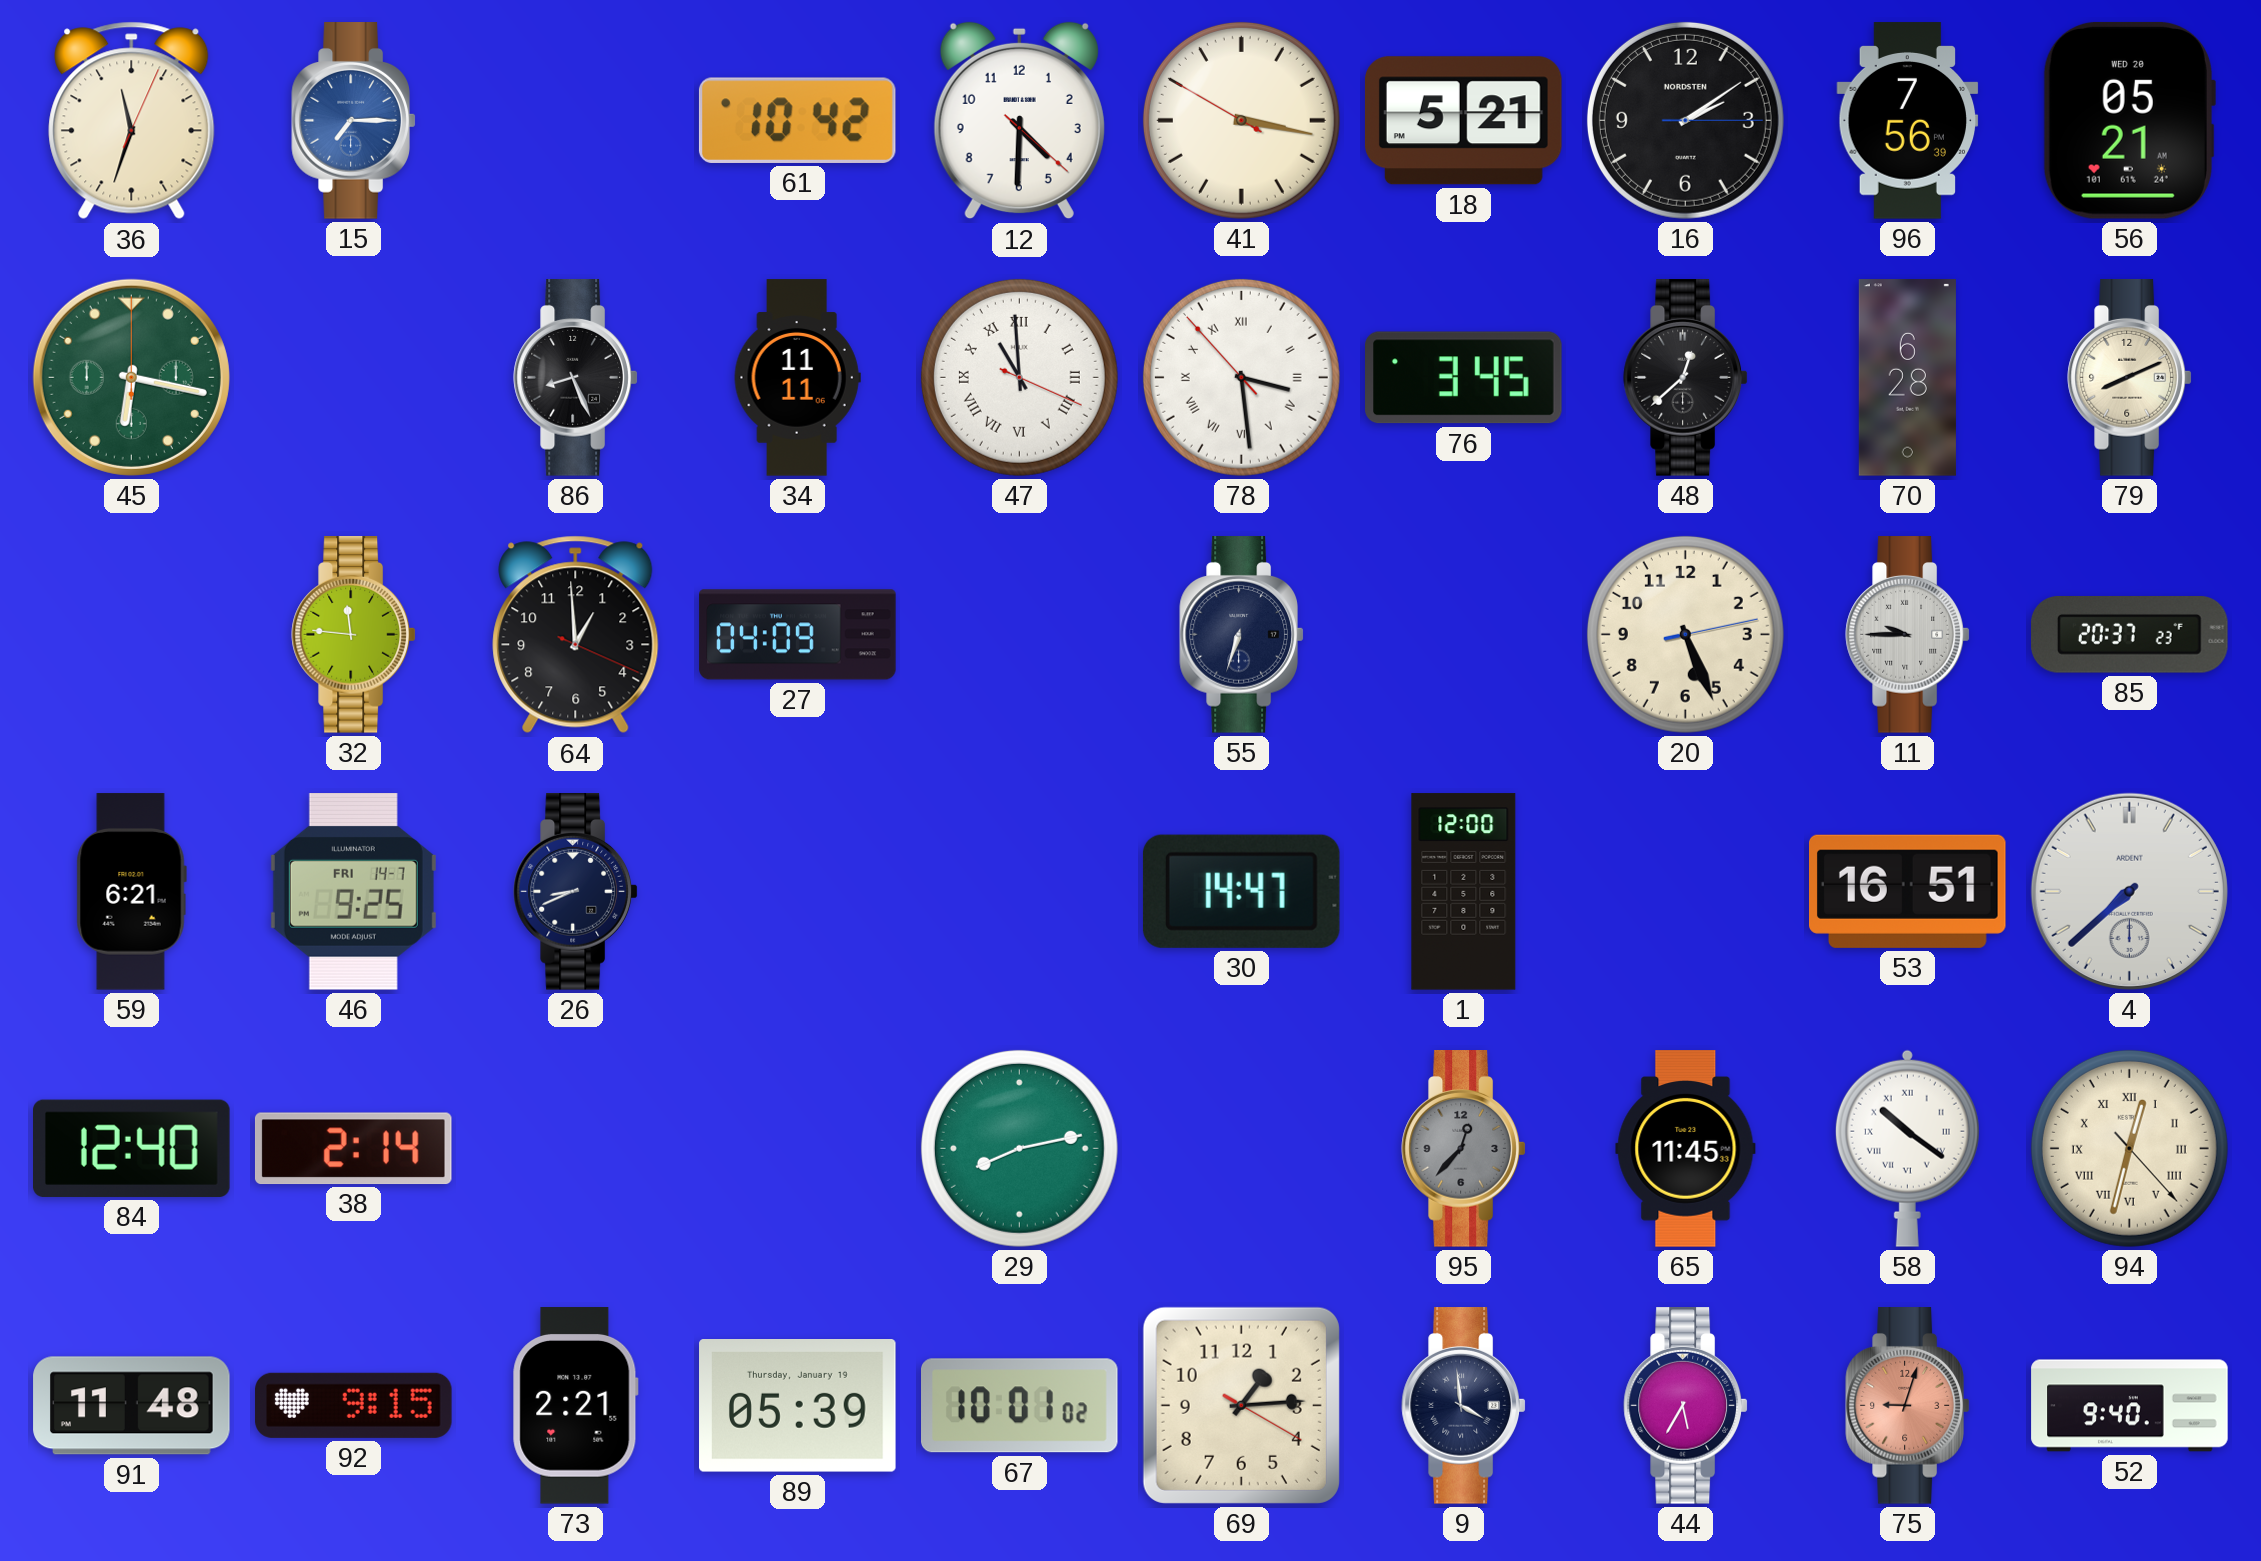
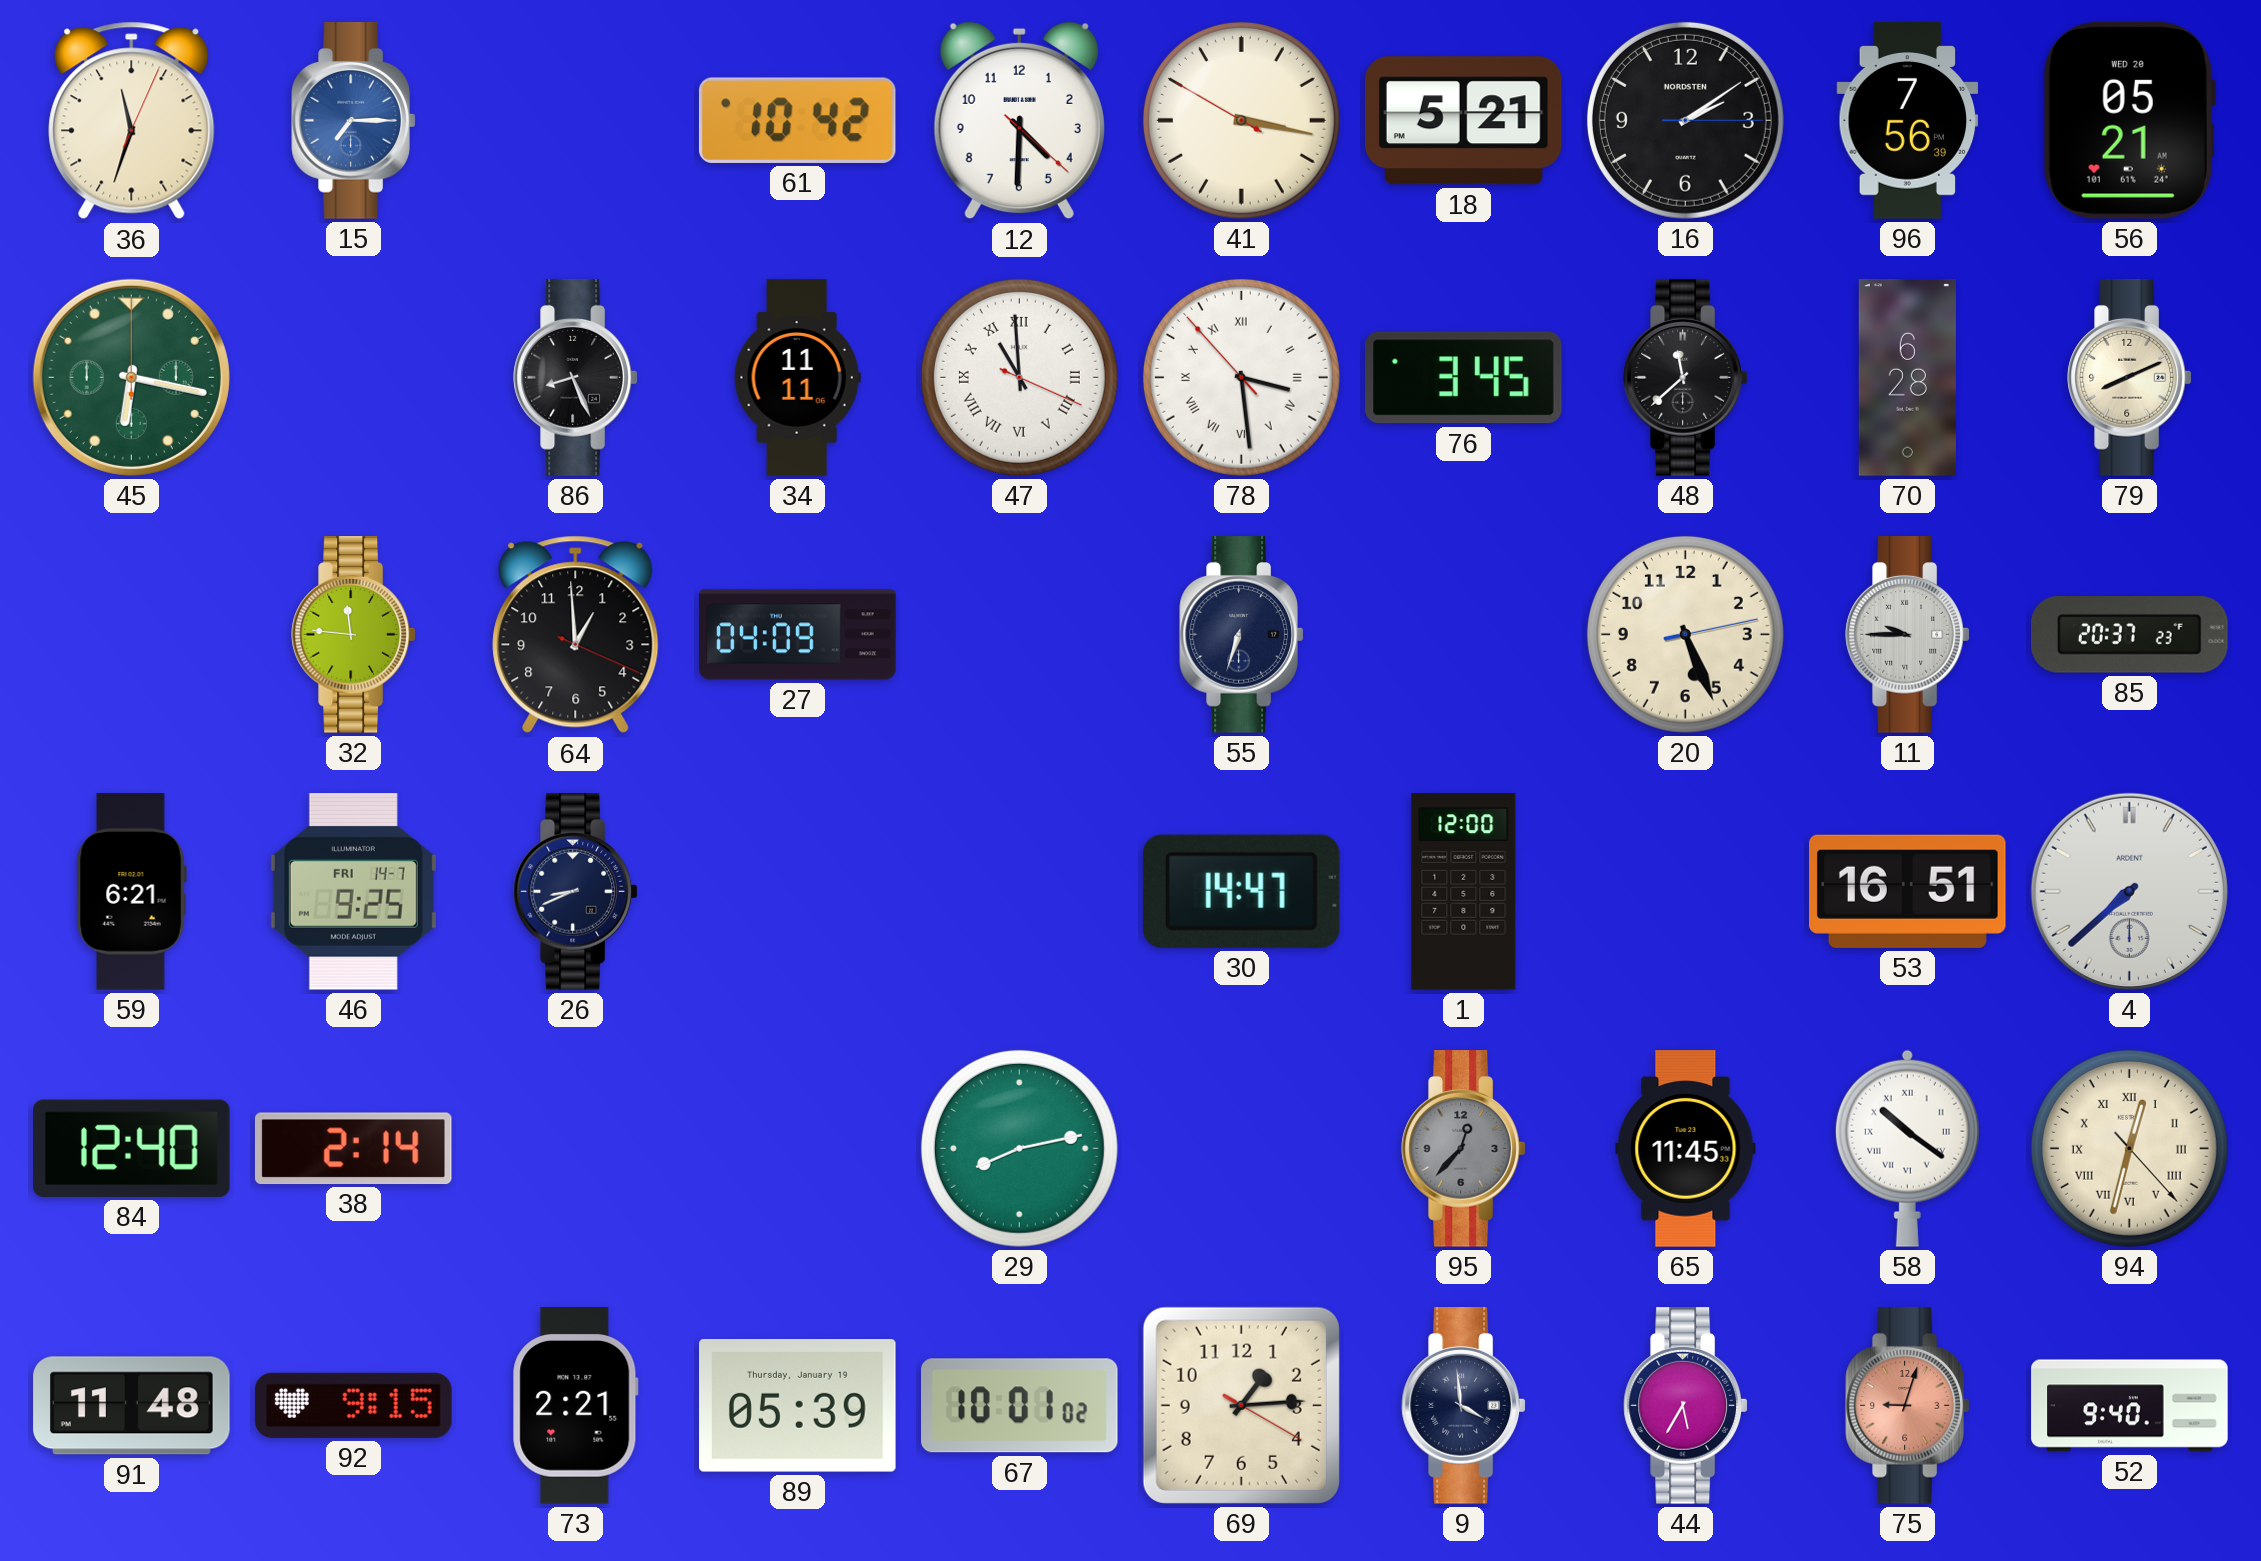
48: 12:38 -> 11:38 (1686, 378)
